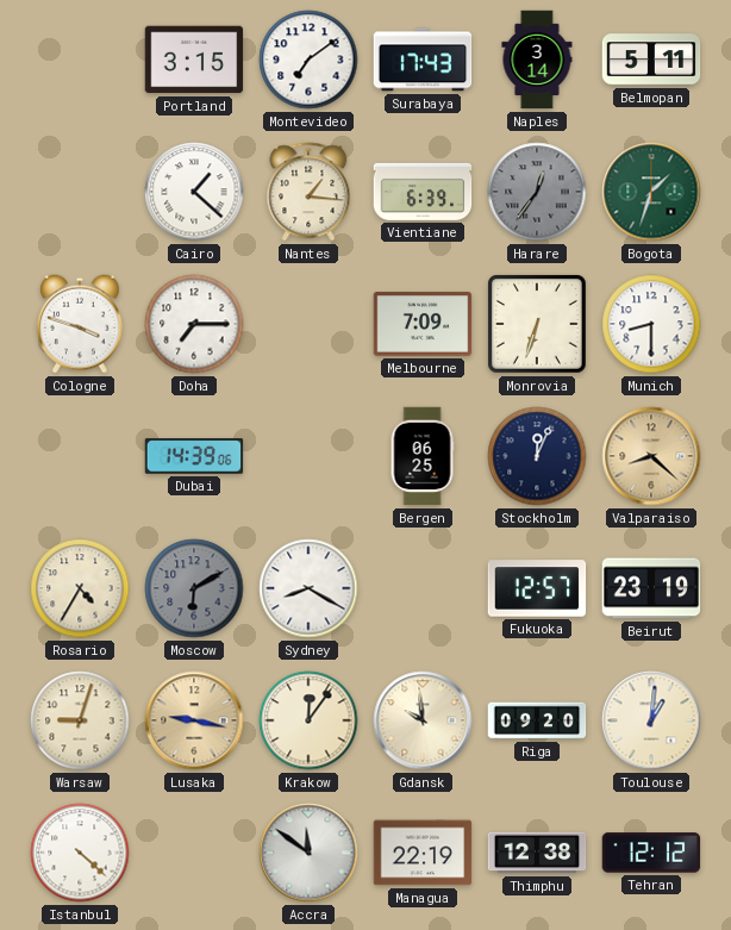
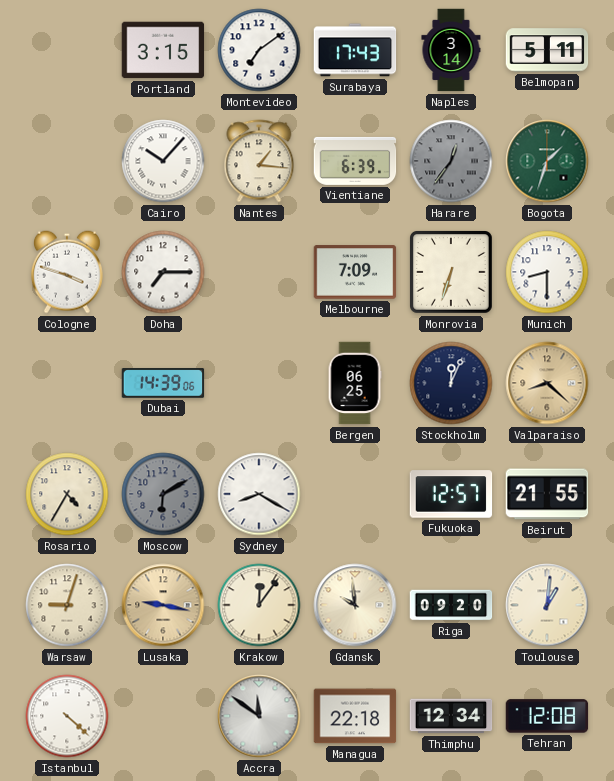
Cairo: 1:22 -> 10:07 (163, 161)
Beirut: 23:19 -> 21:55 (547, 494)
Managua: 22:19 -> 22:18 (355, 716)
Thimphu: 12:38 -> 12:34 (451, 716)
Tehran: 12:12 -> 12:08 (547, 716)
